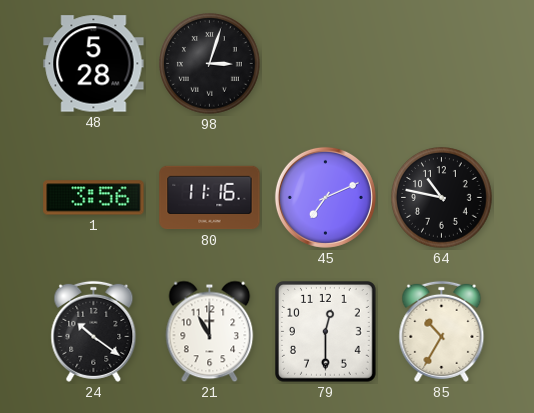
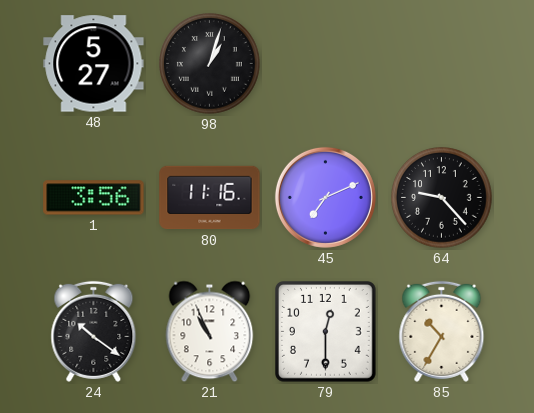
48: 5:28 -> 5:27 (94, 64)
98: 3:03 -> 1:03 (210, 64)
64: 10:47 -> 9:23 (442, 198)
21: 11:00 -> 10:56 (210, 332)
